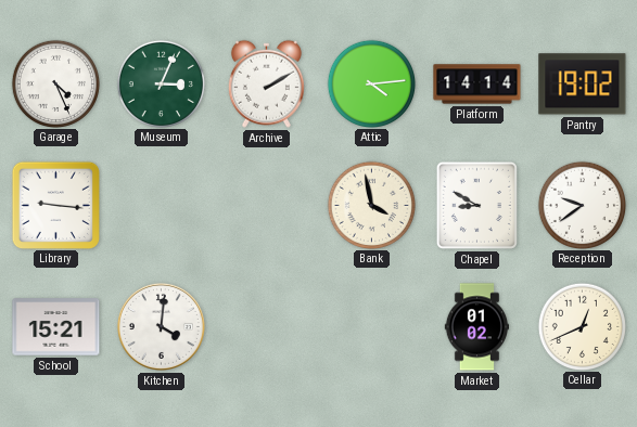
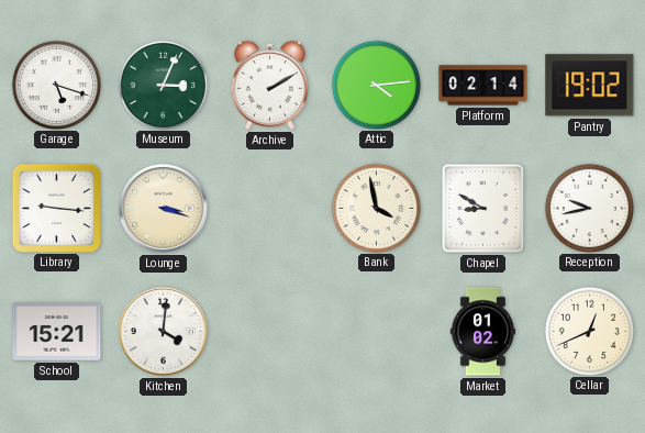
Garage: 4:26 -> 5:18 (56, 85)
Platform: 14:14 -> 02:14 (483, 86)
Lounge: none -> 3:18 (163, 208)
Reception: 9:39 -> 9:43 (589, 208)
